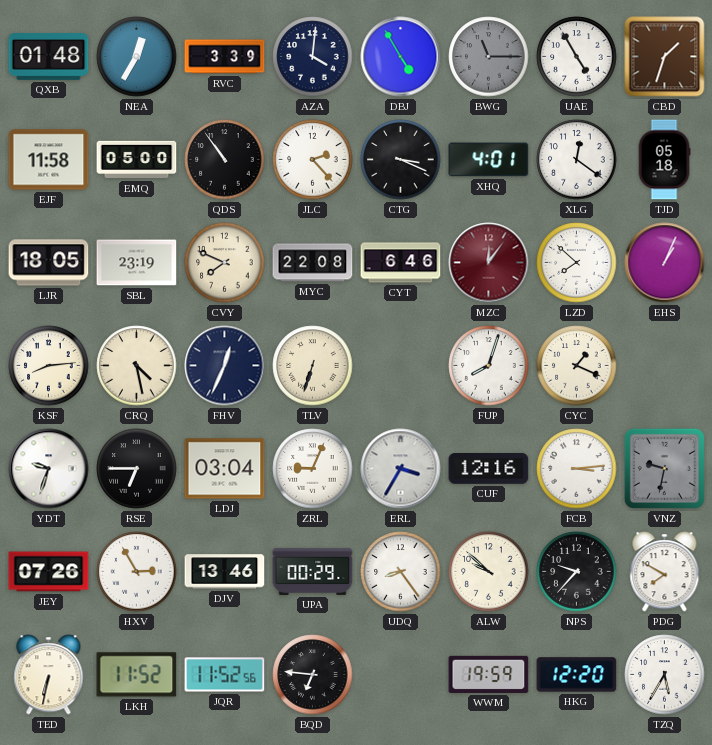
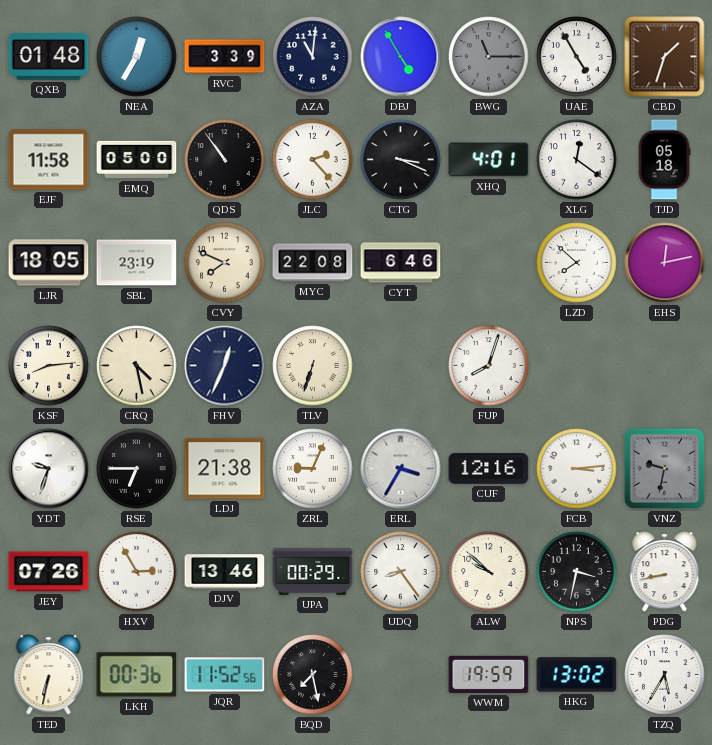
AZA: 4:01 -> 11:01 (313, 57)
MZC: 12:06 -> none (489, 263)
EHS: 1:04 -> 12:13 (665, 263)
CYC: 1:19 -> none (577, 366)
LDJ: 03:04 -> 21:38 (225, 469)
NPS: 9:37 -> 3:32 (577, 572)
PDG: 7:50 -> 8:43 (665, 572)
LKH: 11:52 -> 00:36 (137, 675)
BQD: 6:46 -> 7:28 (313, 675)
HKG: 12:20 -> 13:02 (577, 675)
